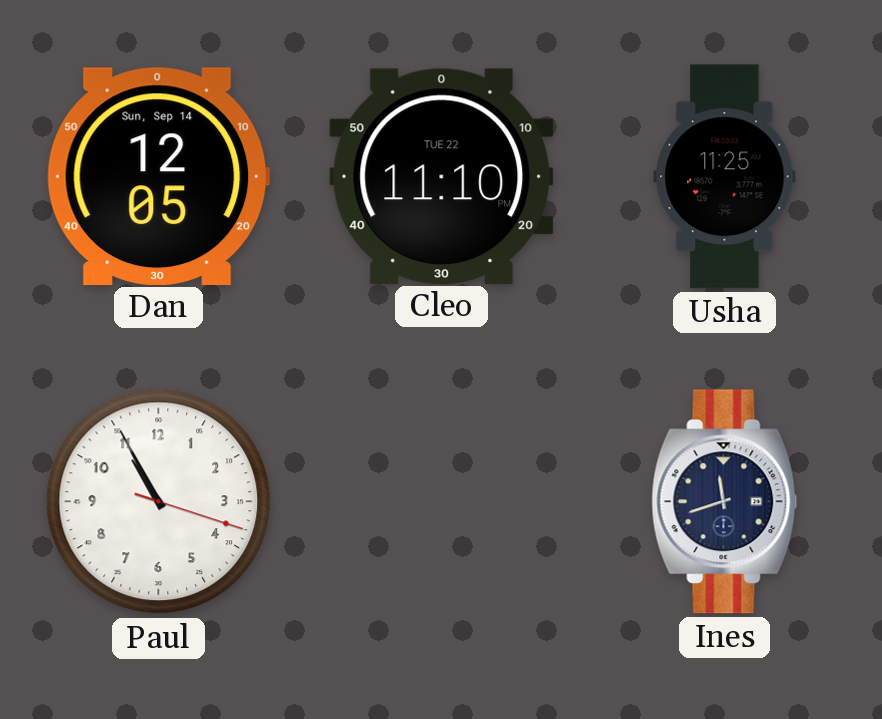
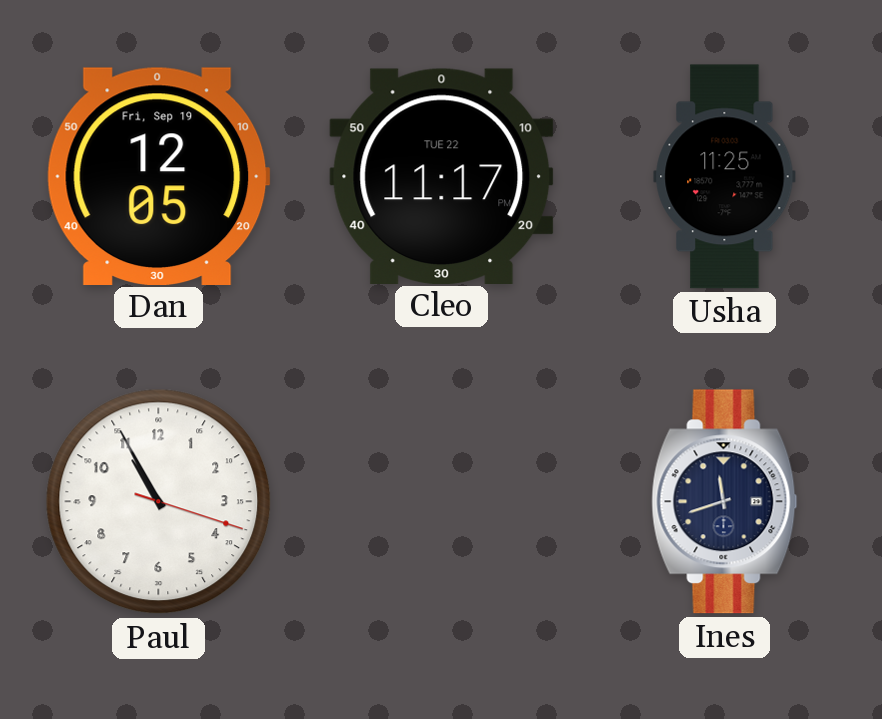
Dan date: Sun, Sep 14 -> Fri, Sep 19 (158, 176)
Cleo: 11:10 -> 11:17 (442, 176)
